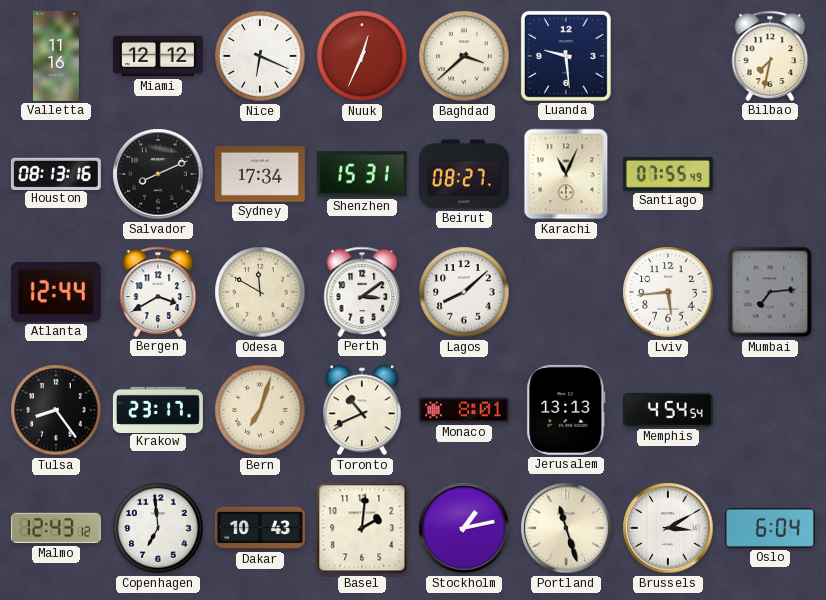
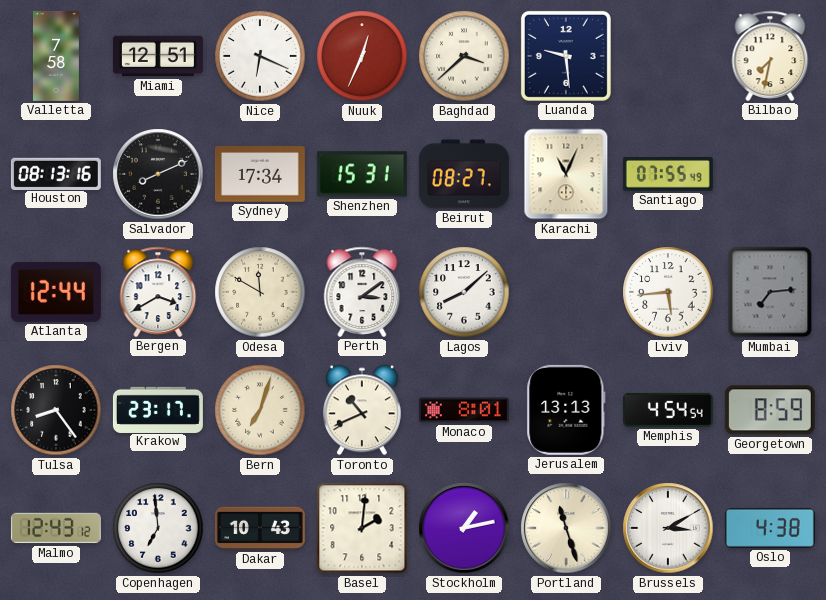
Valletta: 11:16 -> 7:58 (56, 56)
Miami: 12:12 -> 12:51 (158, 56)
Georgetown: none -> 8:59 (770, 410)
Oslo: 6:04 -> 4:38 (770, 528)
